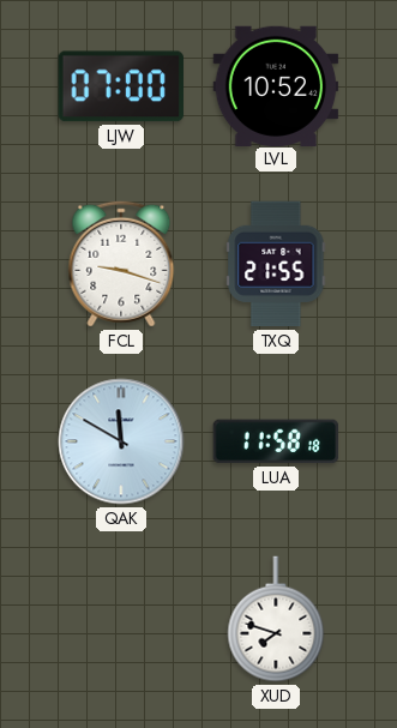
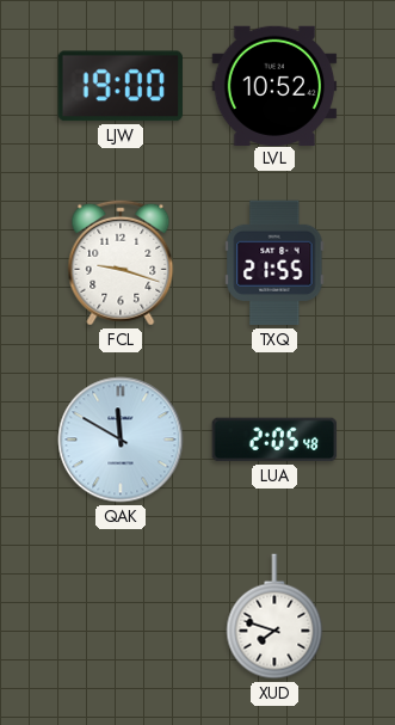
LJW: 07:00 -> 19:00 (121, 86)
LUA: 11:58 -> 2:05 (274, 440)
